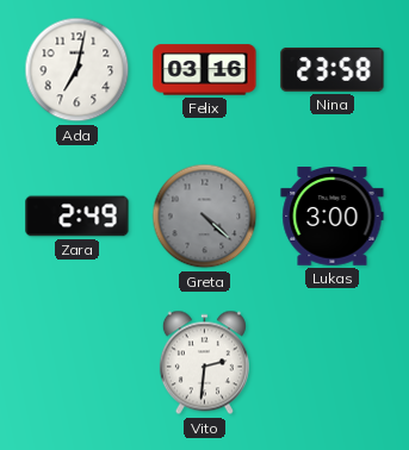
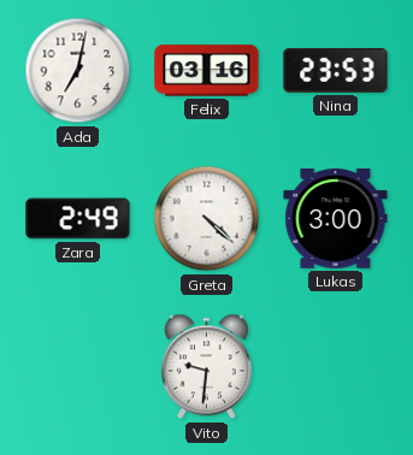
Nina: 23:58 -> 23:53 (336, 71)
Greta dial: grey -> white (207, 219)
Vito: 2:31 -> 9:31 (206, 367)
